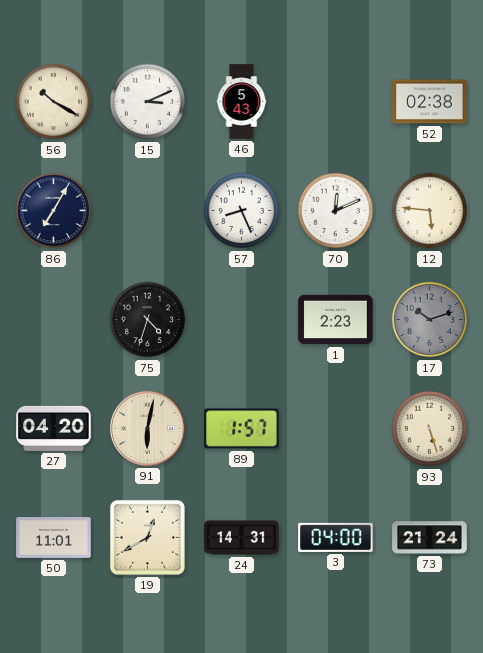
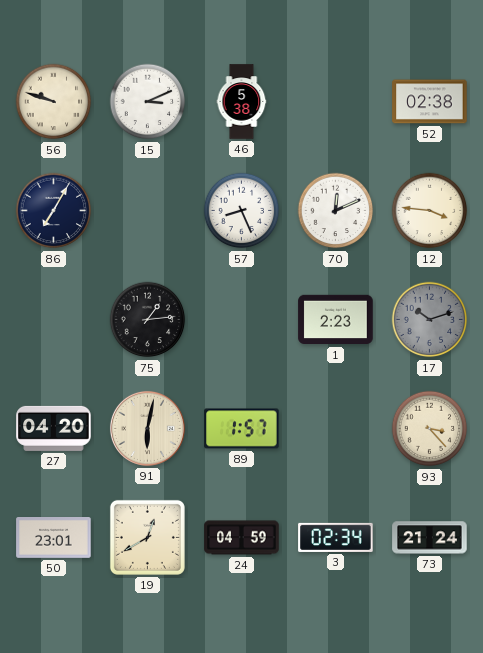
56: 10:20 -> 9:48 (54, 102)
46: 5:43 -> 5:38 (242, 102)
12: 5:46 -> 3:46 (430, 211)
75: 4:33 -> 1:14 (148, 320)
93: 5:27 -> 3:23 (430, 429)
50: 11:01 -> 23:01 (54, 538)
24: 14:31 -> 04:59 (242, 538)
3: 04:00 -> 02:34 (336, 537)
